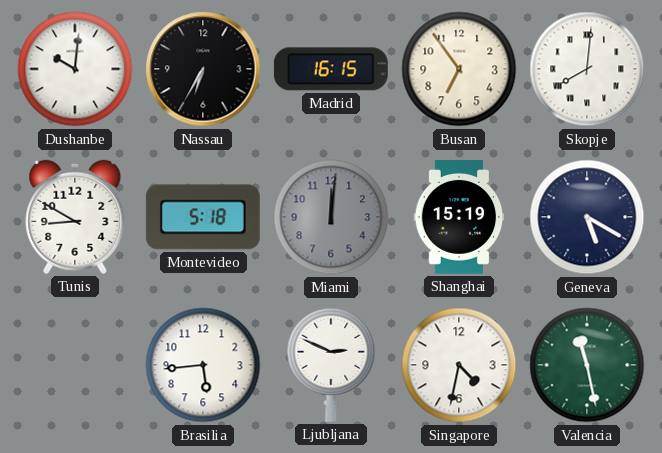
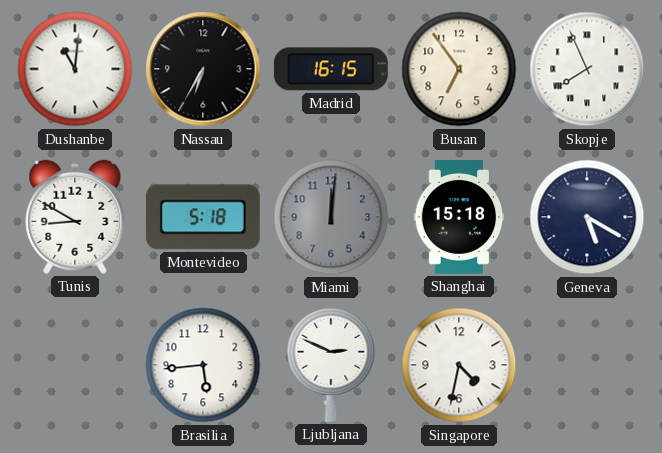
Dushanbe: 10:01 -> 11:01 (75, 69)
Skopje: 8:01 -> 7:56 (587, 69)
Shanghai: 15:19 -> 15:18 (459, 217)
Valencia: 11:28 -> none (587, 365)
